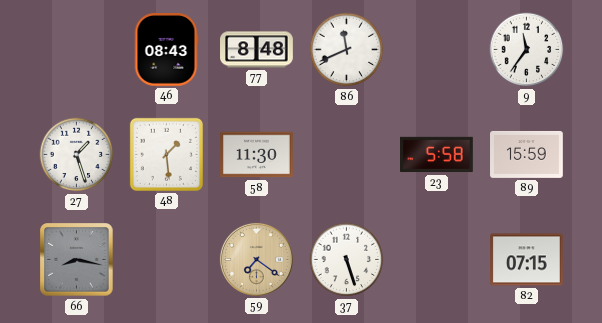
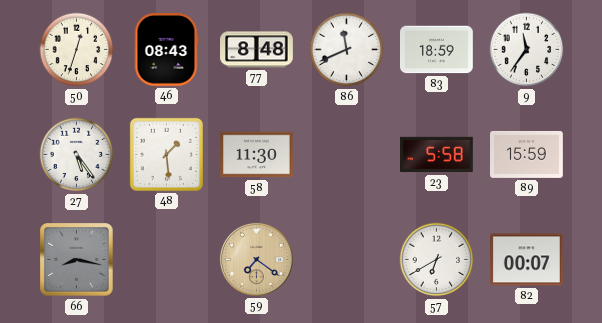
50: none -> 12:33 (77, 50)
83: none -> 18:59 (437, 50)
27: 1:27 -> 5:24 (77, 155)
37: 5:27 -> none (347, 260)
57: none -> 6:40 (437, 260)
82: 07:15 -> 00:07 (527, 260)
